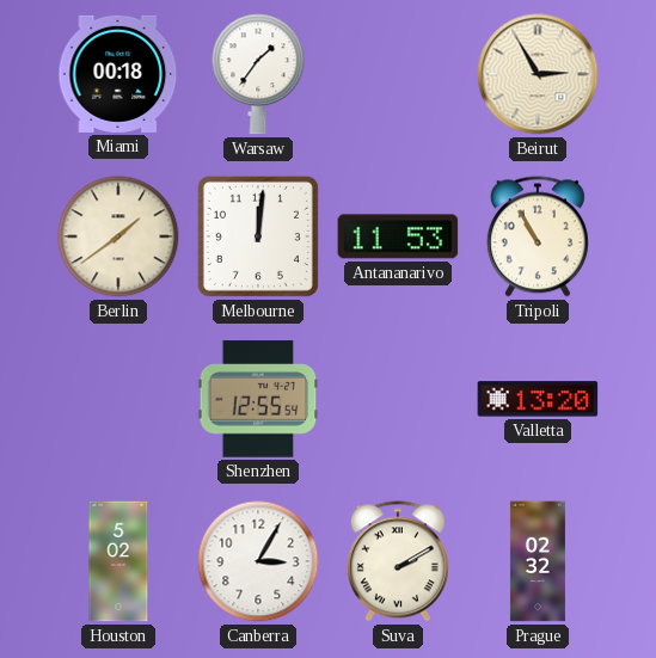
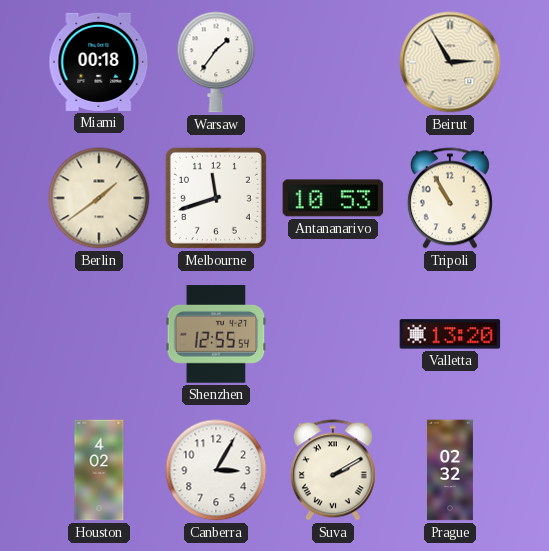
Melbourne: 12:01 -> 11:42 (216, 198)
Antananarivo: 11:53 -> 10:53 (333, 198)
Houston: 5:02 -> 4:02 (99, 470)
